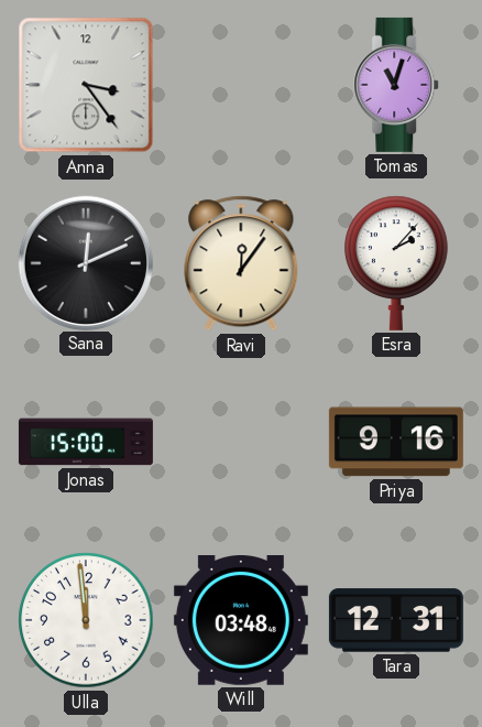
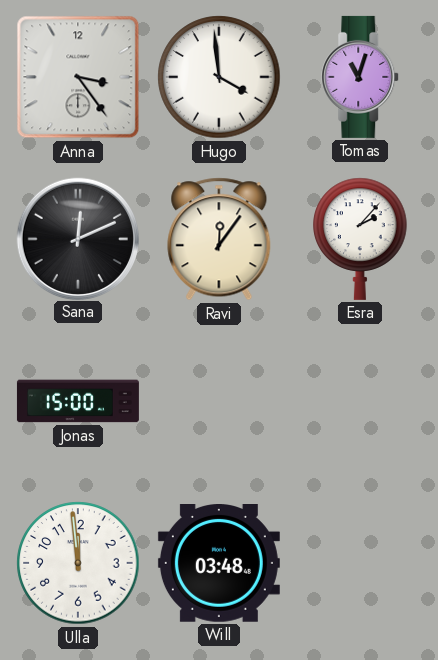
Hugo: none -> 3:59 (219, 77)
Priya: 9:16 -> none (396, 442)
Tara: 12:31 -> none (396, 620)
